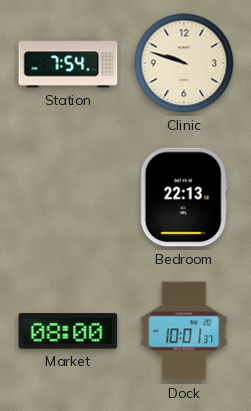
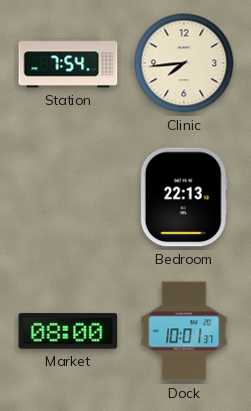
Clinic: 9:48 -> 7:44 (184, 63)
